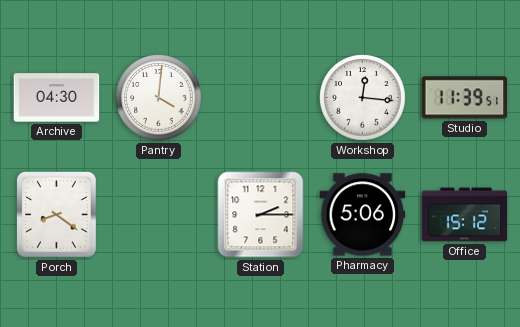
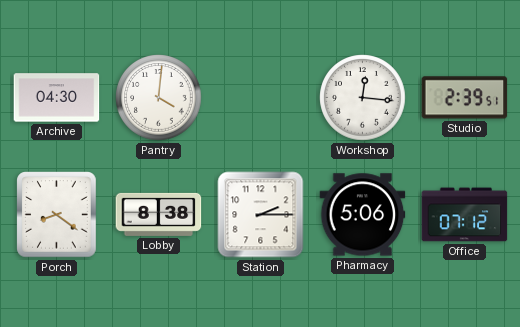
Studio: 11:39 -> 2:39 (465, 98)
Lobby: none -> 8:38 (159, 214)
Office: 15:12 -> 07:12 (465, 215)
